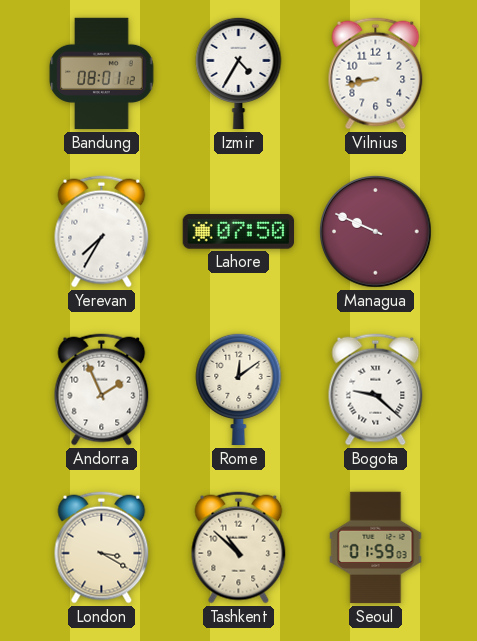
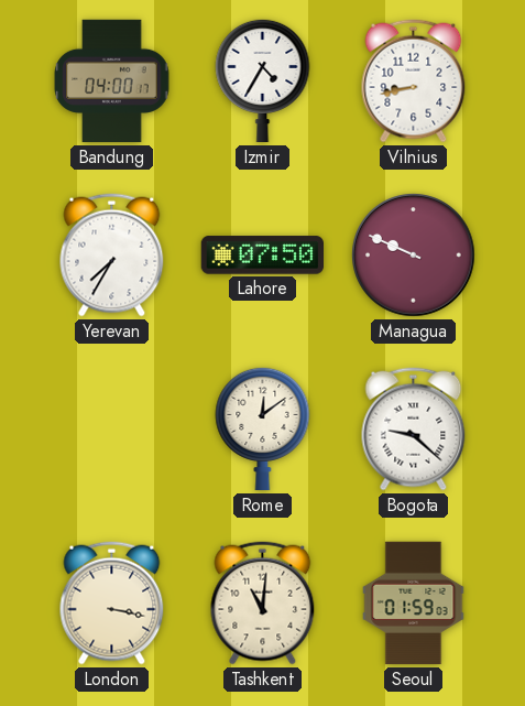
Bandung: 08:01 -> 04:00 (112, 82)
Andorra: 1:56 -> none (102, 390)
London: 3:20 -> 3:17 (112, 604)
Tashkent: 10:52 -> 11:01 (263, 604)
